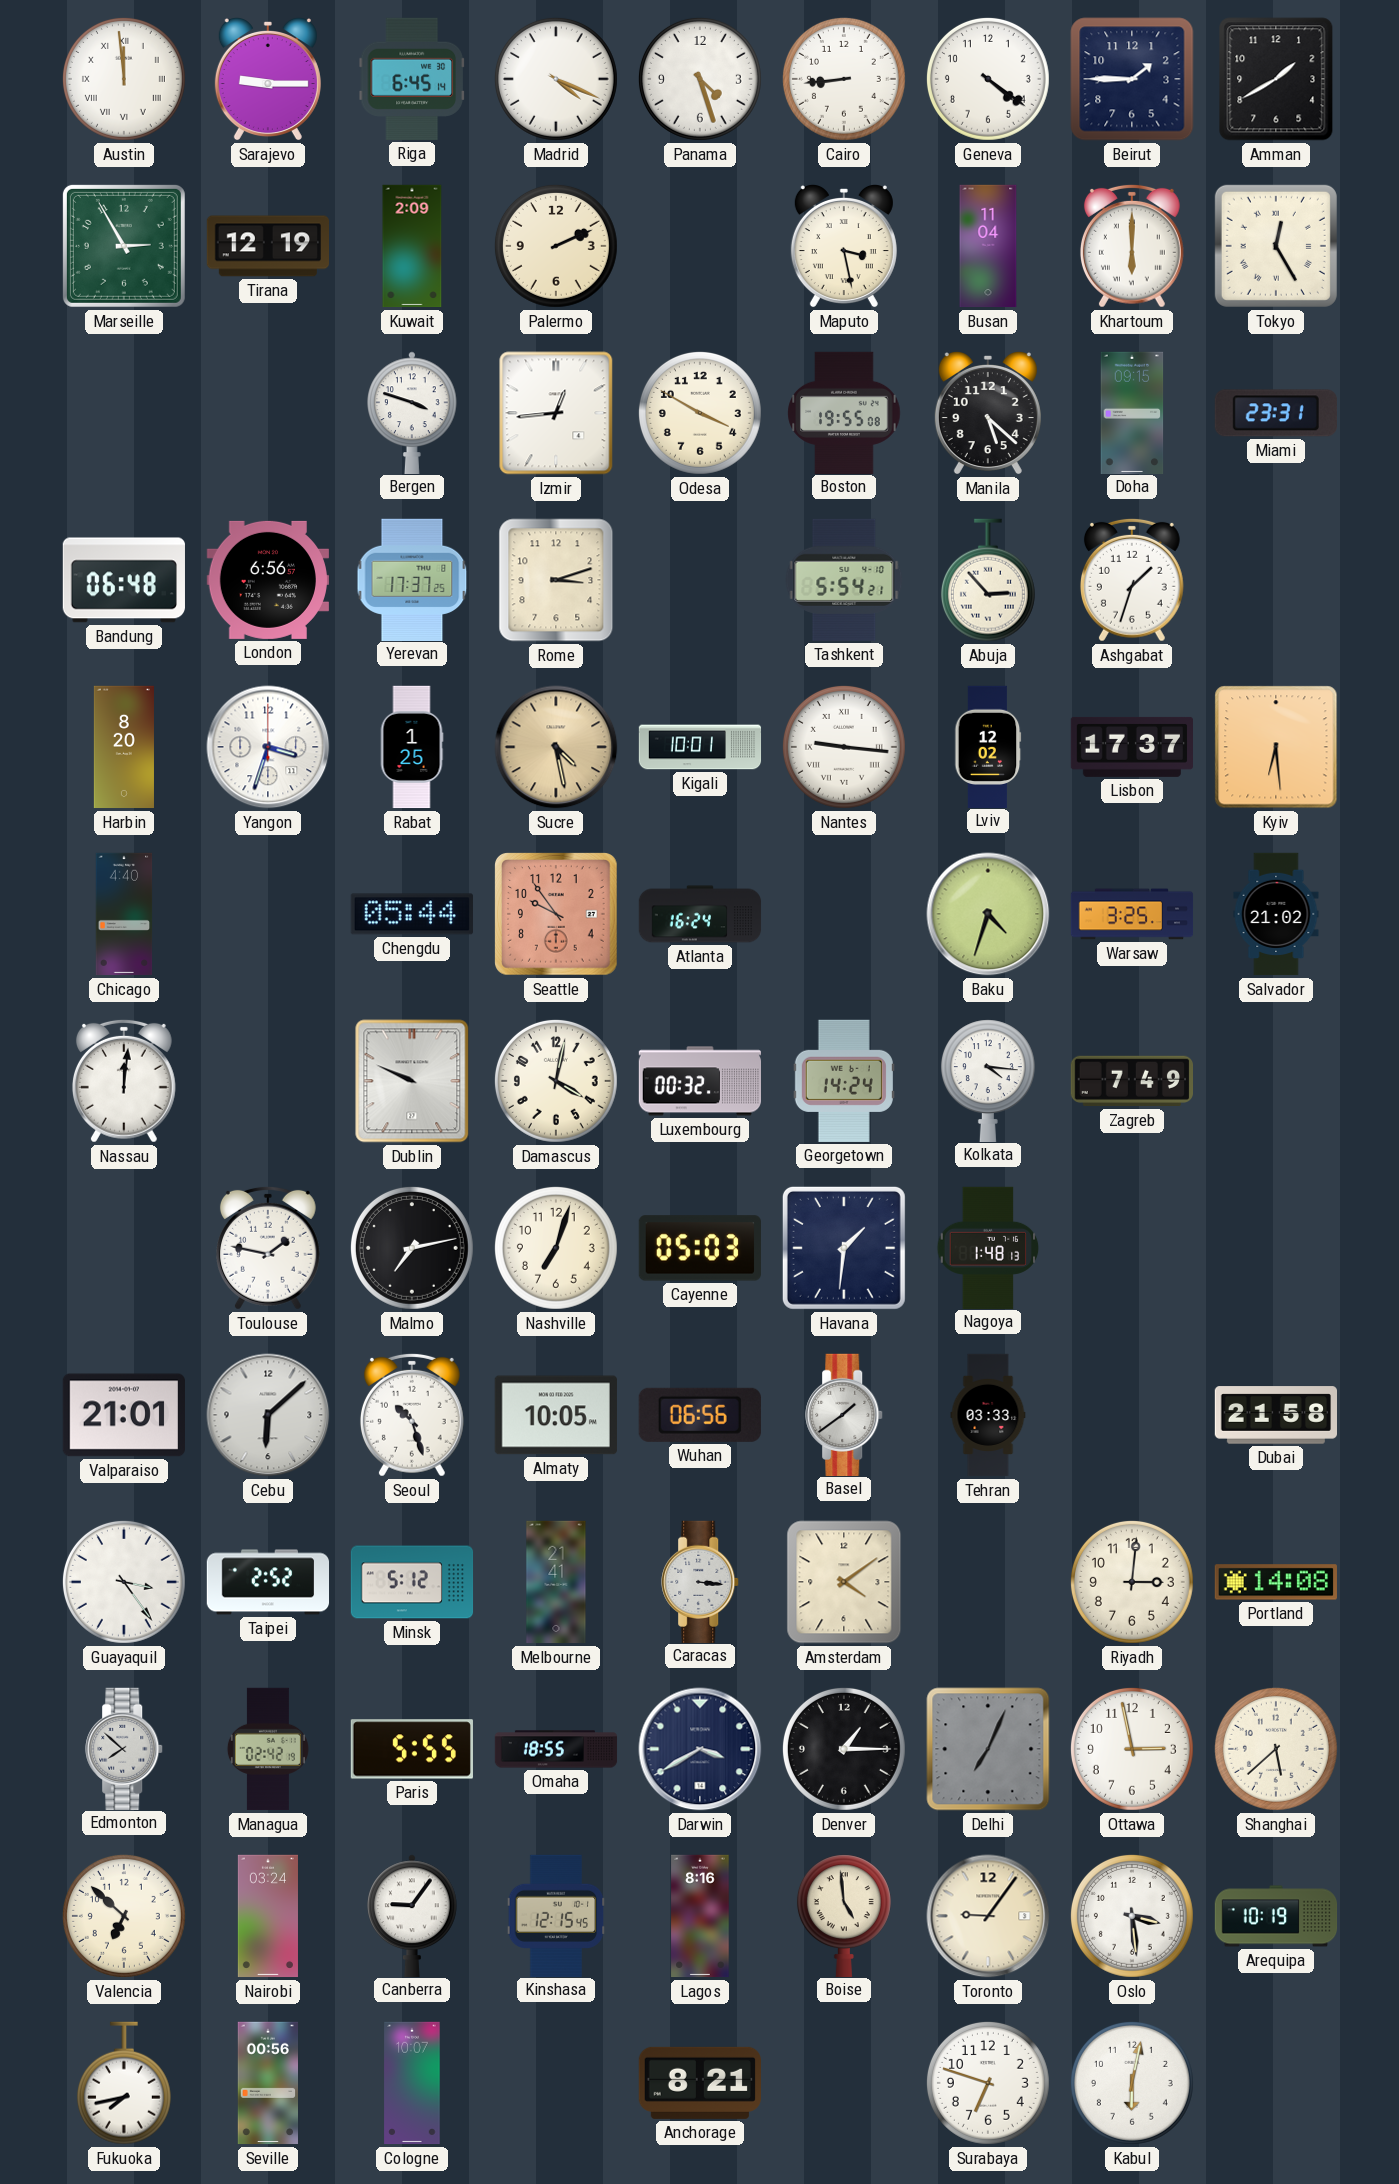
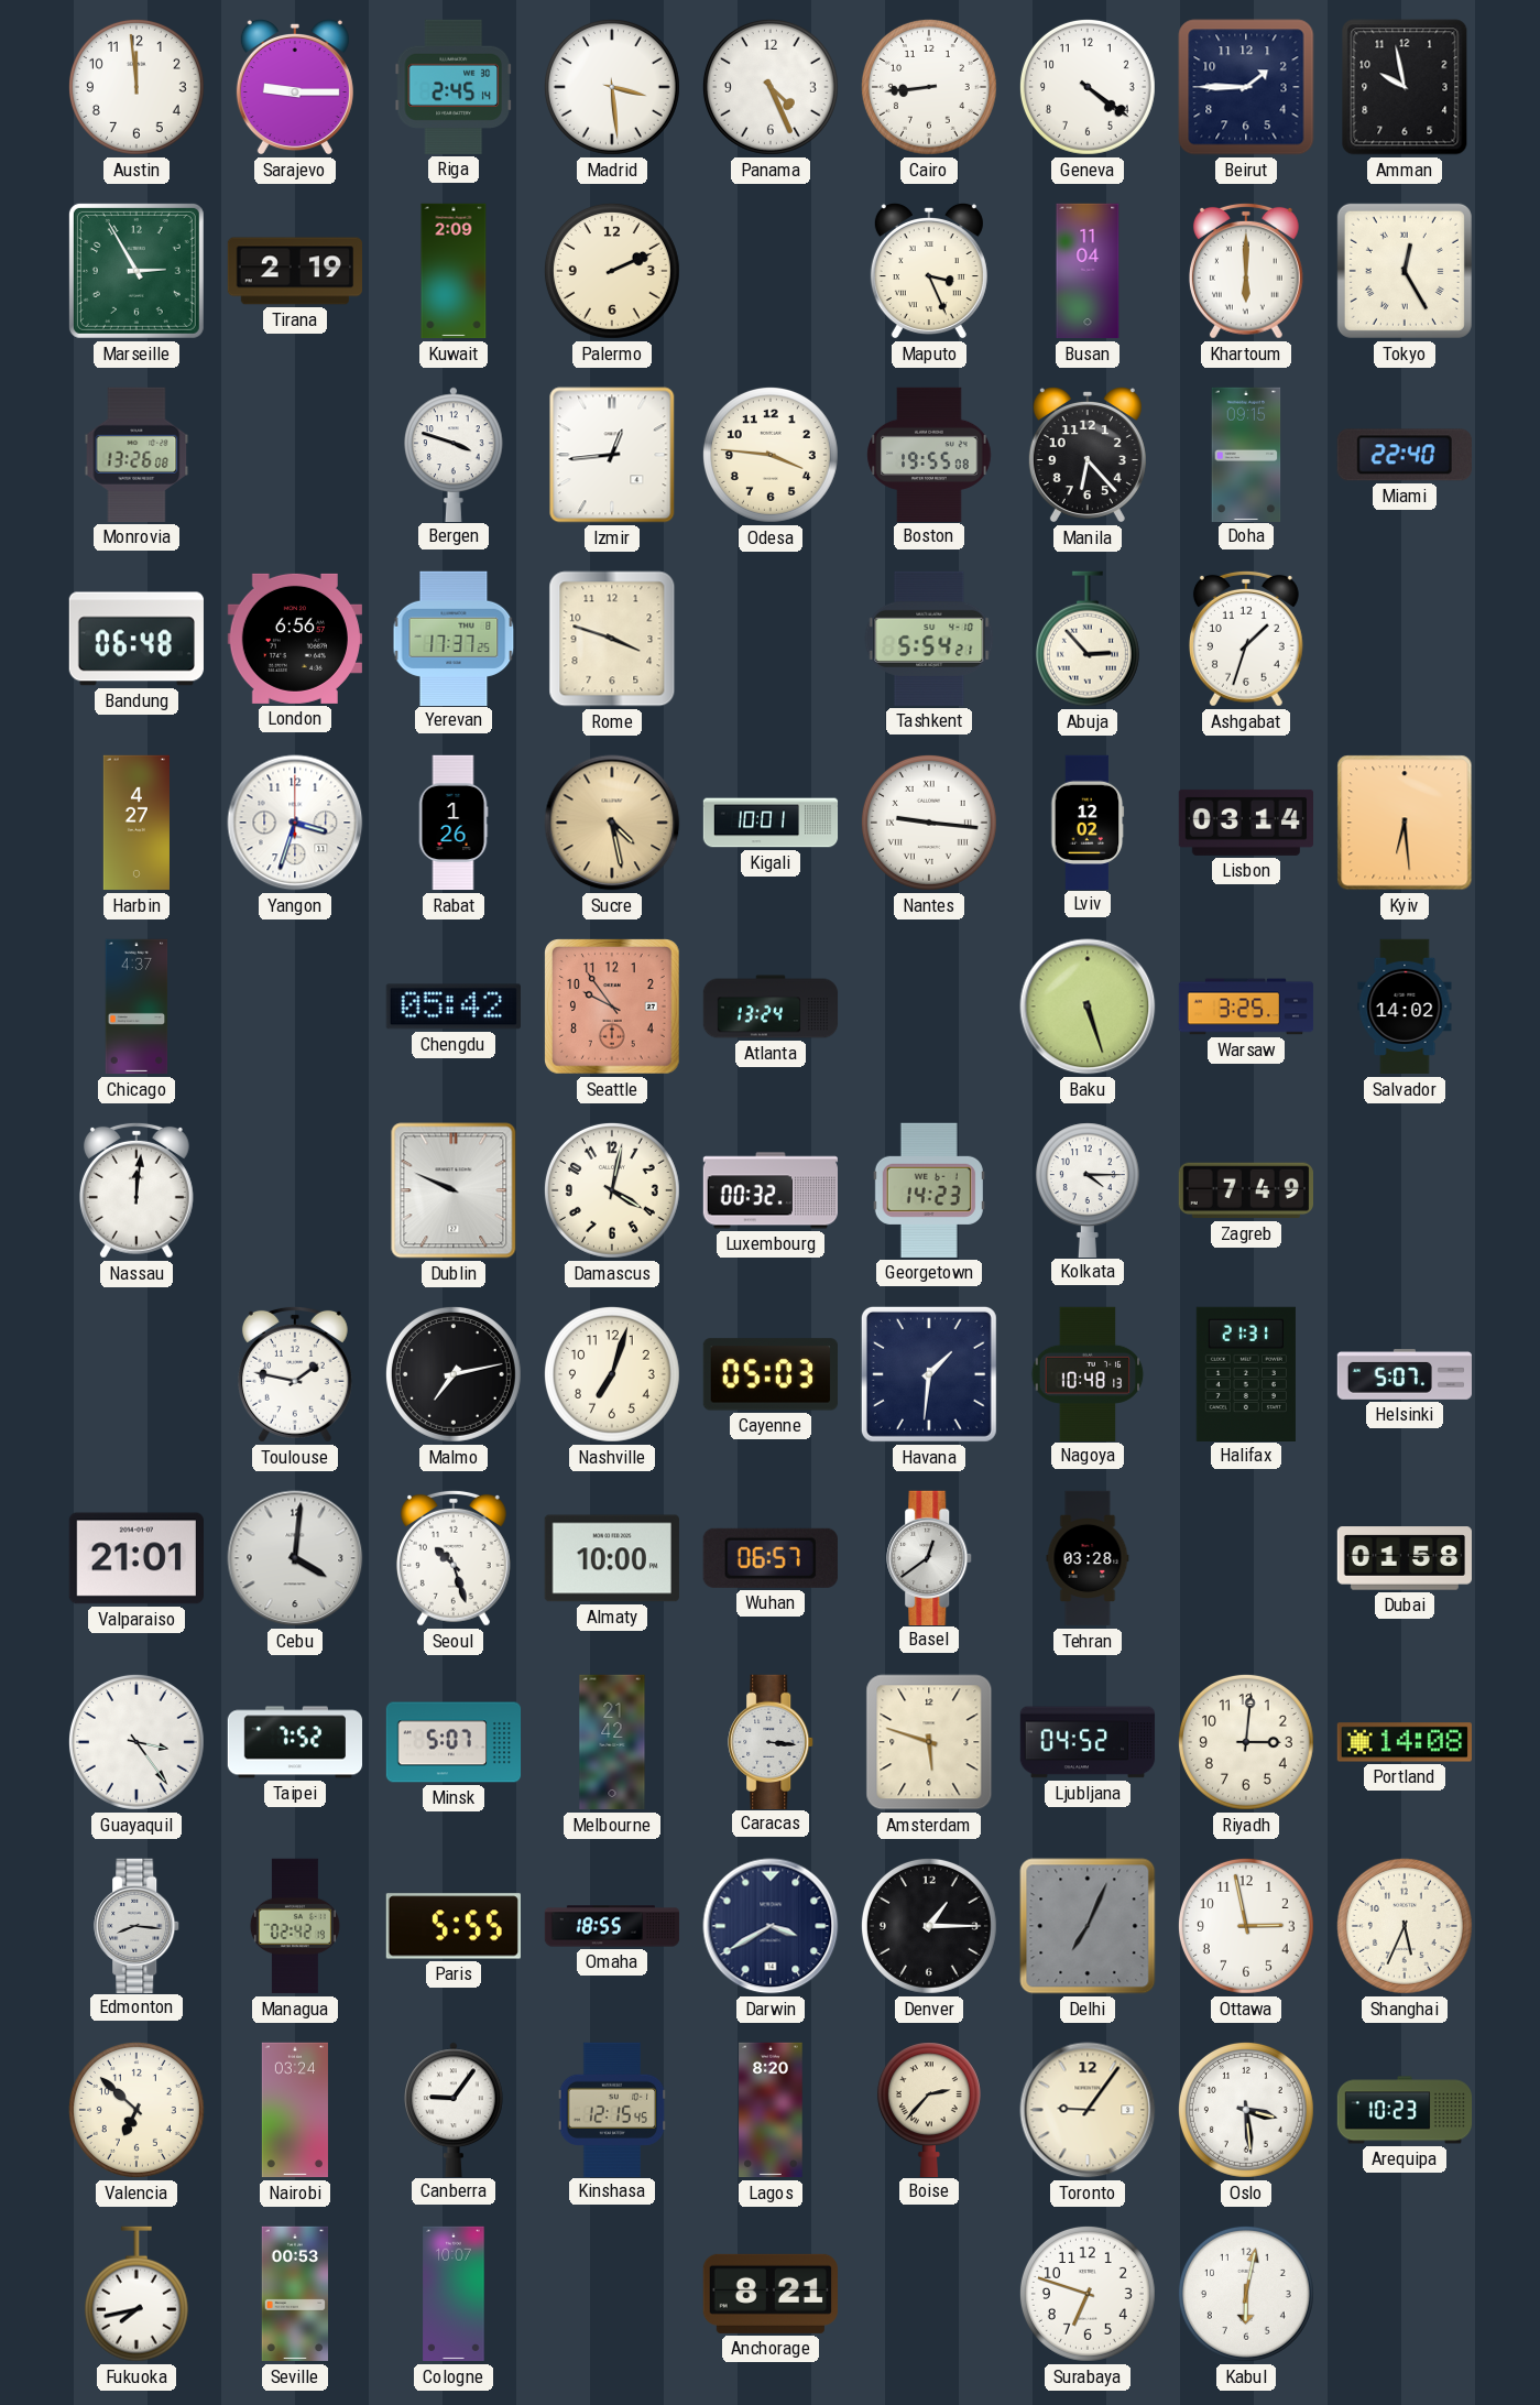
Austin numerals: Roman -> Arabic (136, 87)
Riga: 6:45 -> 2:45 (454, 87)
Madrid: 4:19 -> 3:29 (612, 87)
Panama: 4:27 -> 4:26 (771, 87)
Amman: 1:40 -> 9:58 (1405, 87)
Tirana: 12:19 -> 2:19 (294, 271)
Maputo: 3:28 -> 3:26 (929, 271)
Monrovia: none -> 13:26 (136, 455)
Odesa: 3:50 -> 3:46 (771, 455)
Manila: 5:22 -> 6:23 (1088, 455)
Miami: 23:31 -> 22:40 (1405, 455)
Rome: 3:12 -> 3:48 (612, 639)
Harbin: 8:20 -> 4:27 (136, 823)
Rabat: 1:25 -> 1:26 (454, 823)
Lisbon: 17:37 -> 03:14 (1246, 823)
Chicago: 4:40 -> 4:37 (136, 1006)
Chengdu: 05:44 -> 05:42 (454, 1006)
Atlanta: 16:24 -> 13:24 (771, 1006)
Baku: 4:33 -> 5:27 (1088, 1006)
Salvador: 21:02 -> 14:02 (1405, 1006)
Georgetown: 14:24 -> 14:23 (929, 1190)
Kolkata: 4:16 -> 4:15 (1088, 1189)
Nagoya: 1:48 -> 10:48 (1088, 1373)
Halifax: none -> 21:31 (1246, 1373)
Helsinki: none -> 5:07 (1404, 1375)
Cebu: 6:08 -> 4:01 (295, 1558)
Almaty: 10:05 -> 10:00 (612, 1558)
Wuhan: 06:56 -> 06:57 (771, 1558)
Basel: 1:39 -> 12:39 (930, 1557)
Tehran: 03:33 -> 03:28 (1088, 1558)
Dubai: 21:58 -> 01:58 (1405, 1558)
Taipei: 2:52 -> 7:52 (295, 1742)
Minsk: 5:12 -> 5:07 (454, 1742)
Melbourne: 21:41 -> 21:42 (612, 1742)
Amsterdam: 4:09 -> 5:48 (929, 1742)
Ljubljana: none -> 04:52 (1088, 1742)
Edmonton: 7:52 -> 8:16 (138, 1925)
Shanghai: 5:38 -> 5:34 (1405, 1926)
Lagos: 8:16 -> 8:20 (771, 2110)
Boise: 4:59 -> 2:37 (929, 2109)
Arequipa: 10:19 -> 10:23 (1405, 2110)
Seville: 00:56 -> 00:53 (294, 2294)
